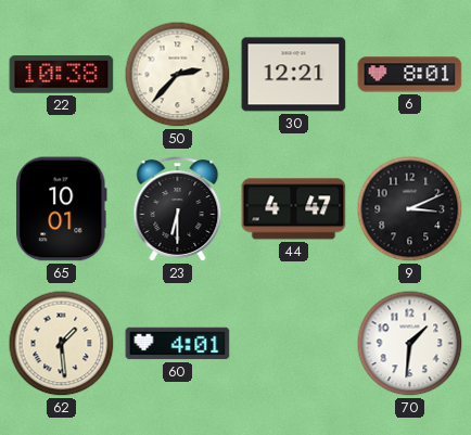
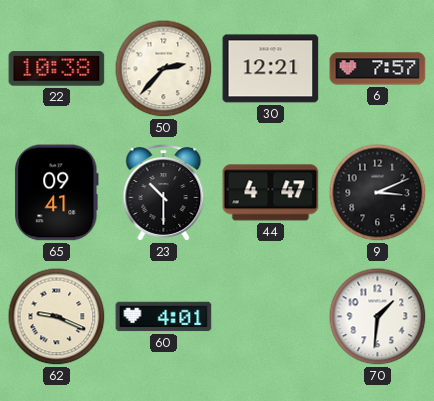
6: 8:01 -> 7:57 (378, 69)
65: 10:01 -> 09:41 (57, 193)
23: 6:30 -> 10:30 (164, 193)
62: 1:29 -> 9:19 (57, 317)
